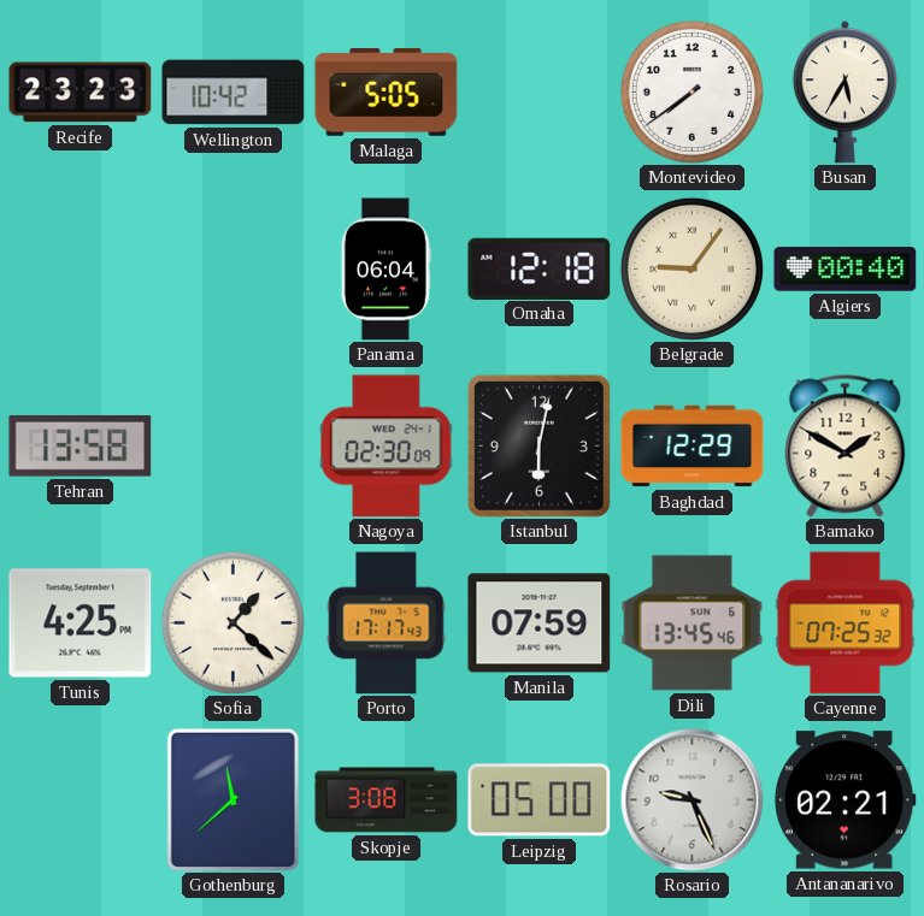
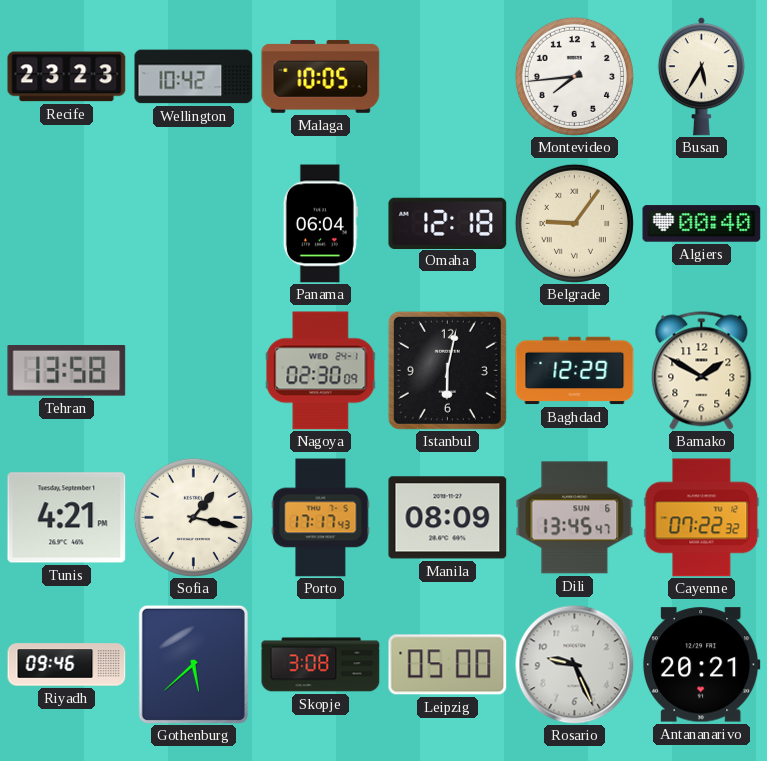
Malaga: 5:05 -> 10:05 (321, 76)
Montevideo: 7:39 -> 7:44 (574, 76)
Tunis: 4:25 -> 4:21 (67, 518)
Sofia: 1:22 -> 1:17 (193, 517)
Manila: 07:59 -> 08:09 (448, 518)
Dili: 13:45:46 -> 13:45:47 (575, 518)
Cayenne: 07:25 -> 07:22 (702, 518)
Riyadh: none -> 09:46 (67, 665)
Gothenburg: 11:38 -> 5:38 (193, 664)
Antananarivo: 02:21 -> 20:21 (701, 665)
